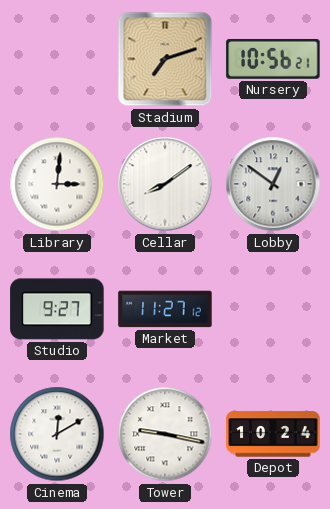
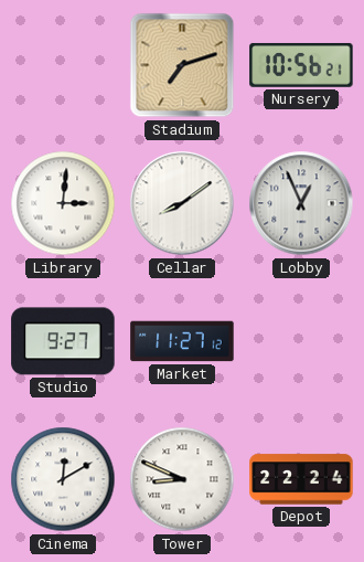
Lobby: 12:51 -> 12:56 (301, 203)
Tower: 9:17 -> 8:49 (182, 479)
Depot: 10:24 -> 22:24 (301, 479)
